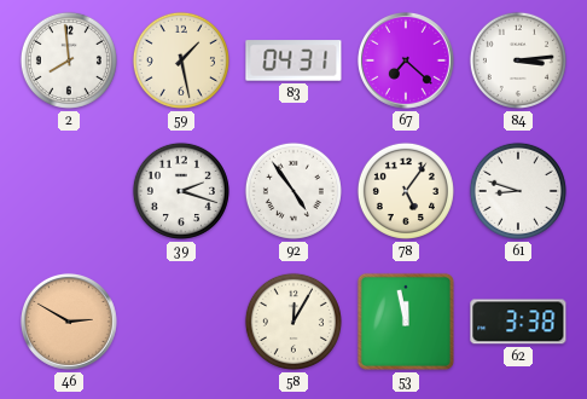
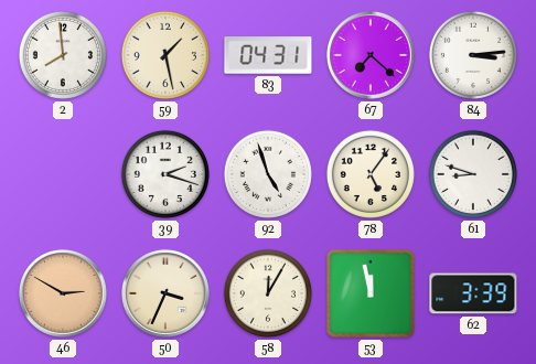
92: 4:54 -> 4:57 (268, 174)
50: none -> 3:34 (165, 293)
62: 3:38 -> 3:39 (473, 293)
